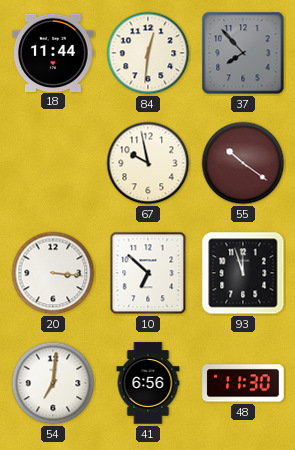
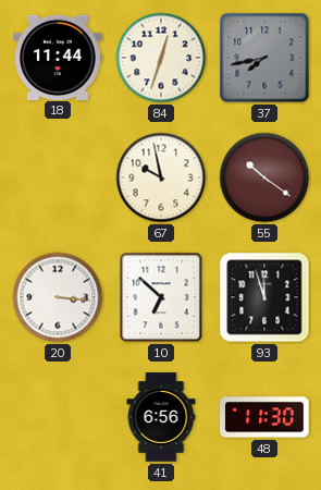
84: 12:31 -> 12:33 (161, 58)
37: 7:53 -> 7:43 (264, 58)
54: 7:01 -> none (53, 383)
